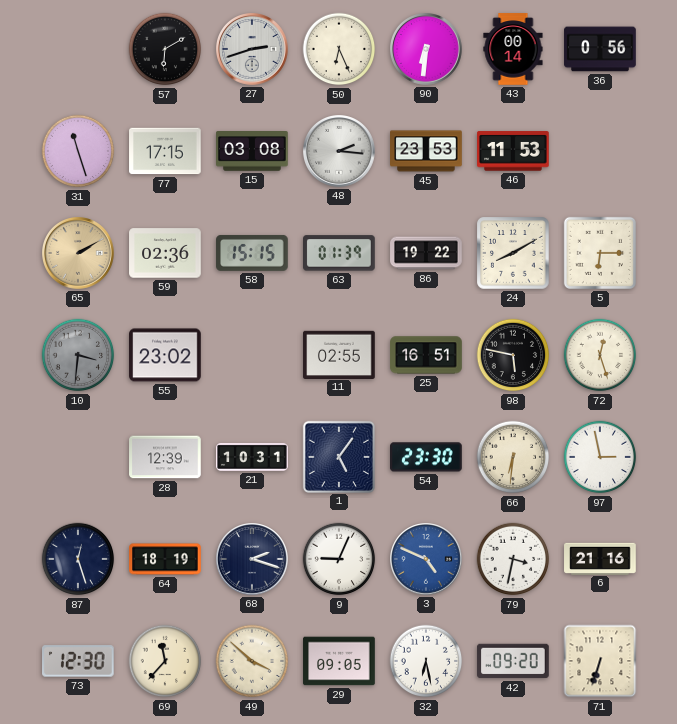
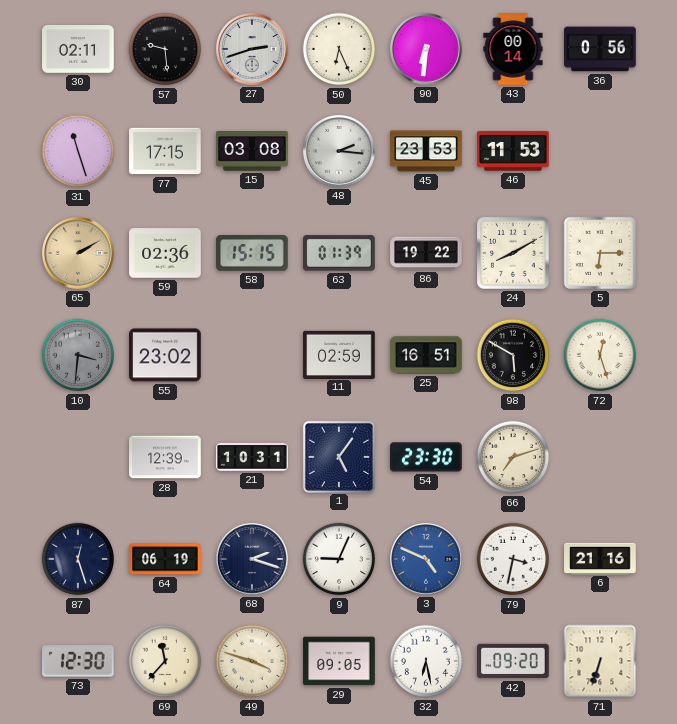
30: none -> 02:11 (78, 49)
57: 6:10 -> 9:29 (165, 49)
11: 02:55 -> 02:59 (339, 354)
98: 5:47 -> 5:50 (513, 355)
66: 6:31 -> 7:12 (513, 457)
97: 2:58 -> none (600, 457)
64: 18:19 -> 06:19 (165, 559)
49: 3:52 -> 3:48 (252, 661)
